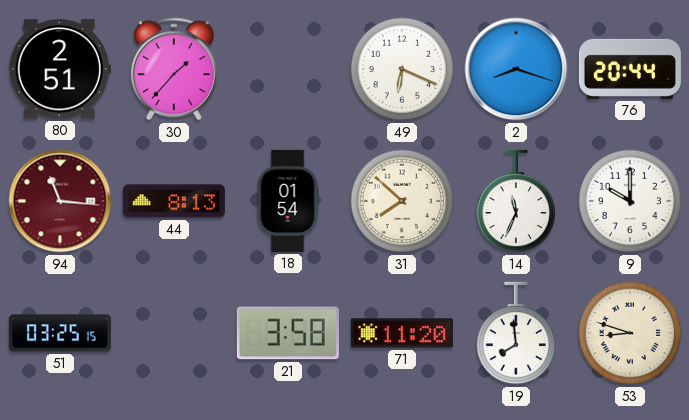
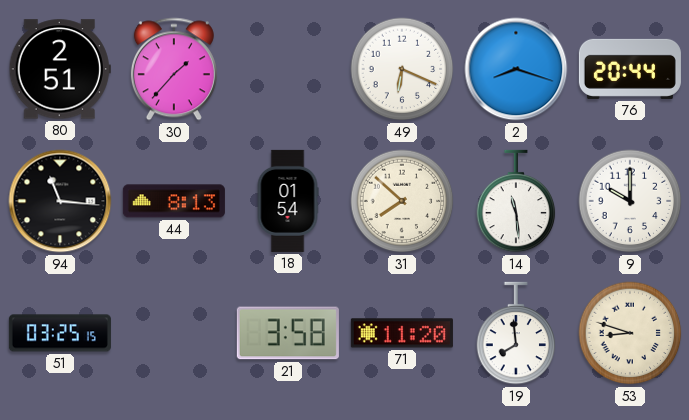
94 dial: burgundy -> black (60, 201)
14: 11:34 -> 11:29 (516, 201)
